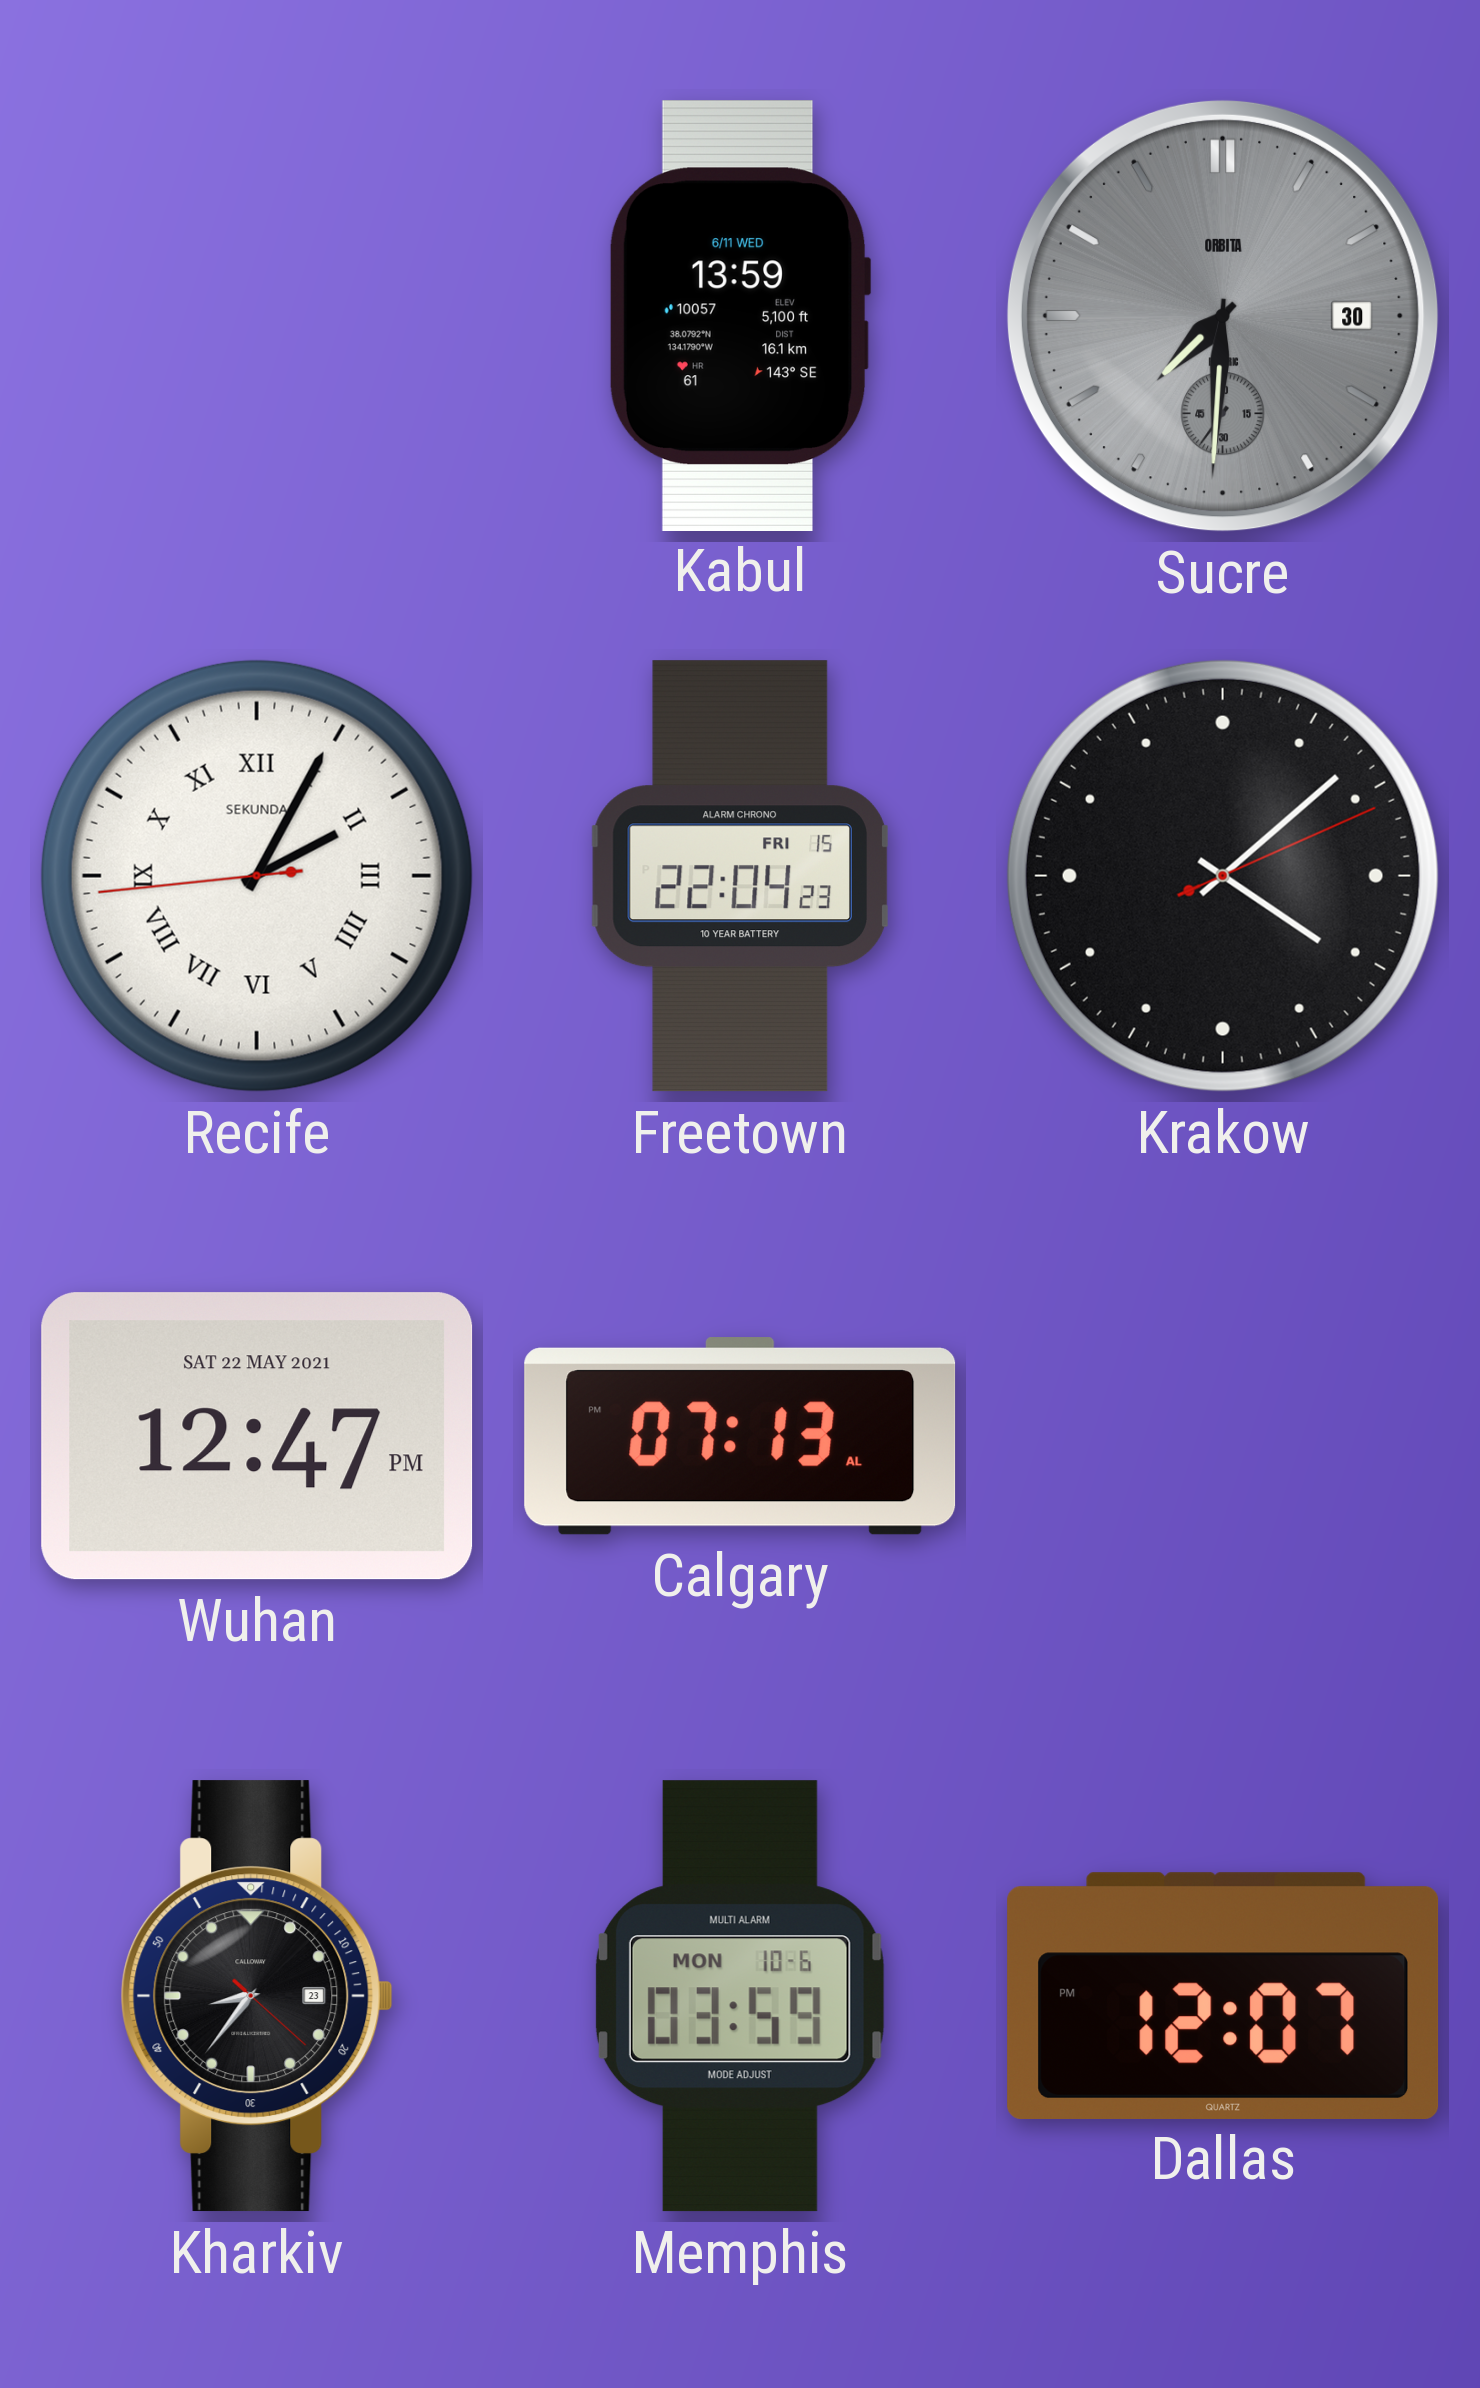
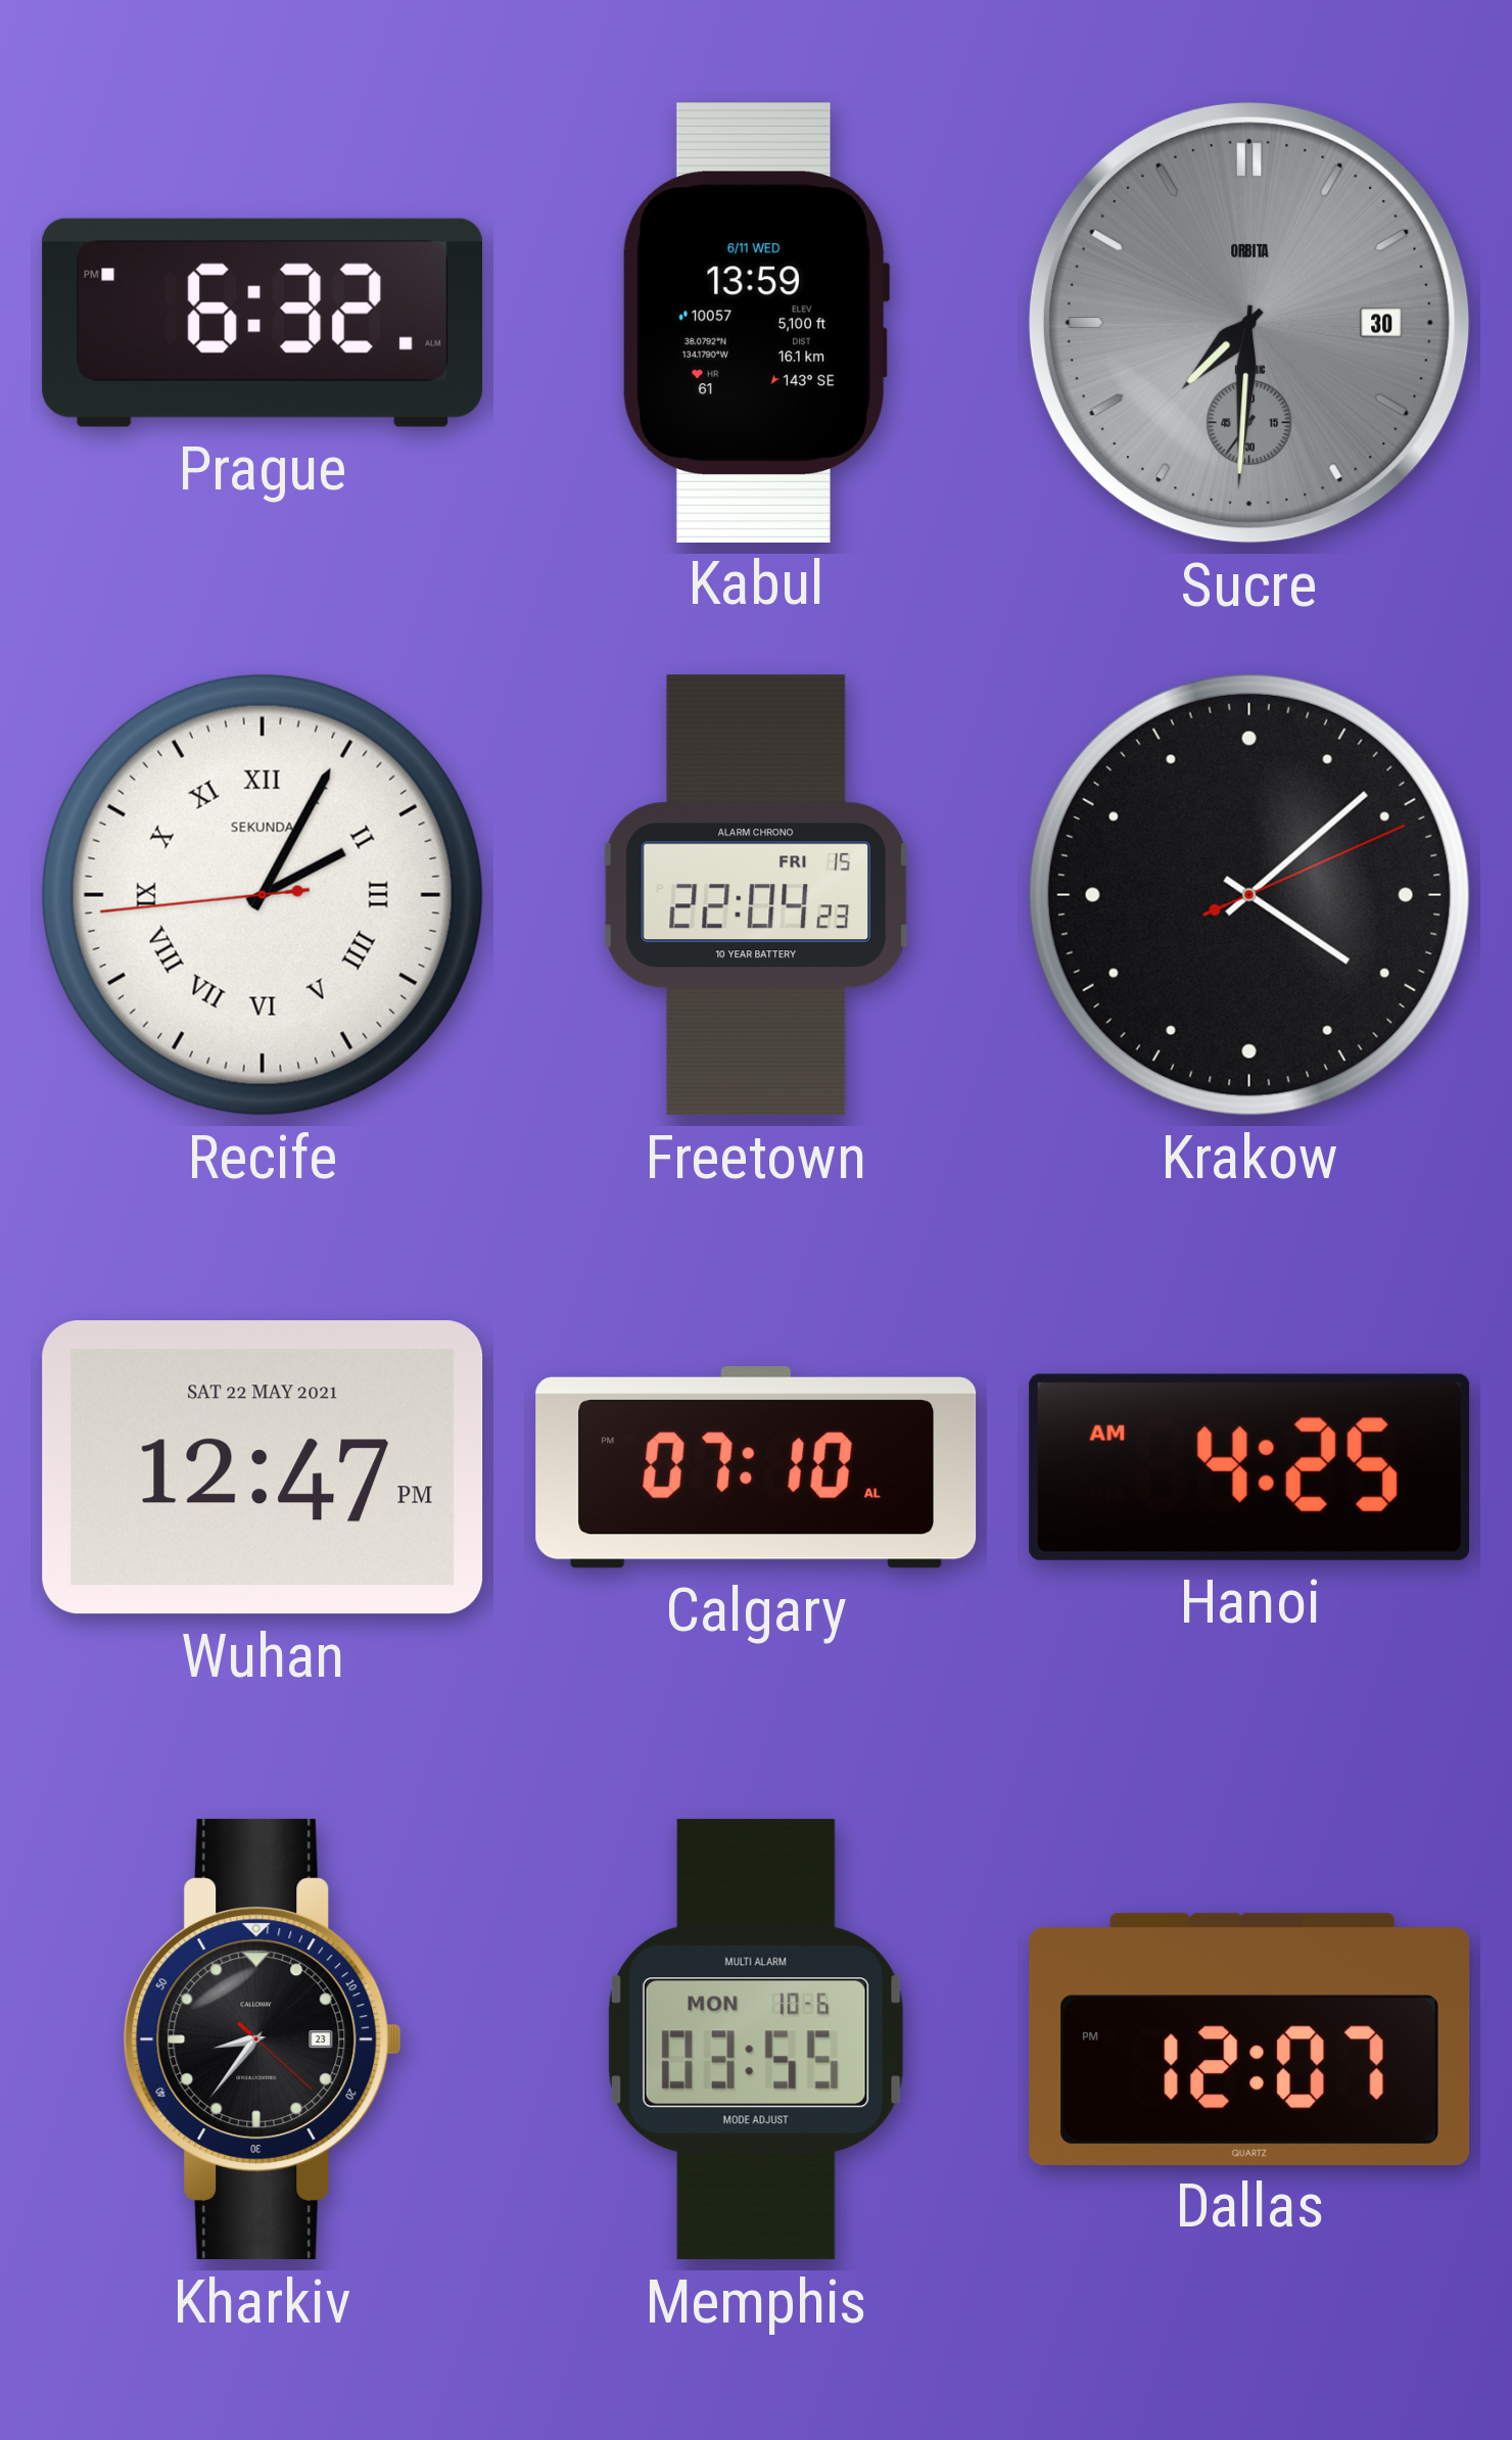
Prague: none -> 6:32 (262, 323)
Calgary: 07:13 -> 07:10 (756, 1467)
Hanoi: none -> 4:25 (1249, 1467)
Memphis: 03:59 -> 03:55 (756, 2039)
